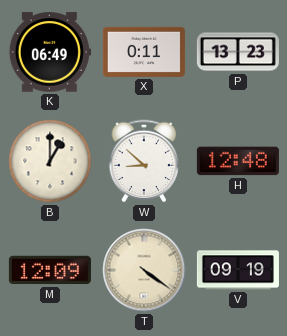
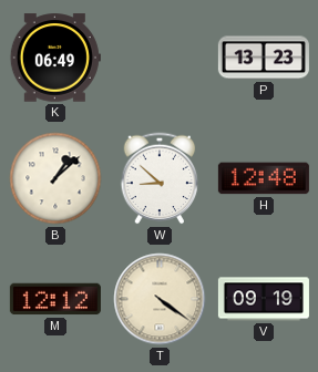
X: 0:11 -> none (144, 52)
B: 1:00 -> 1:08 (55, 178)
M: 12:09 -> 12:12 (55, 299)
